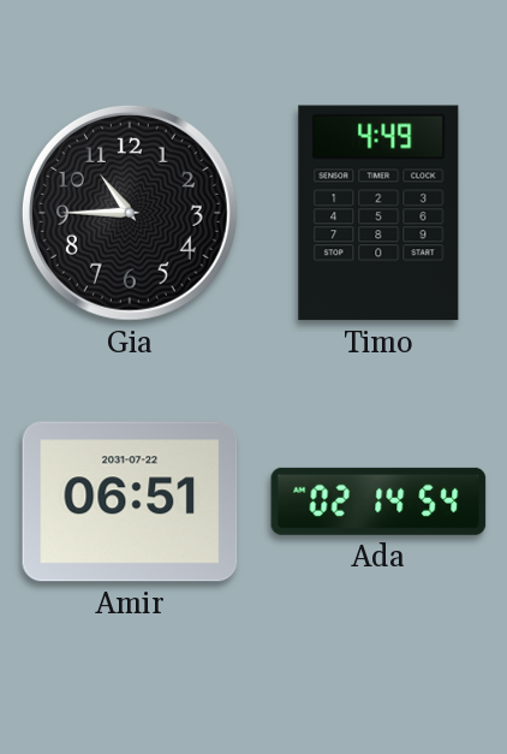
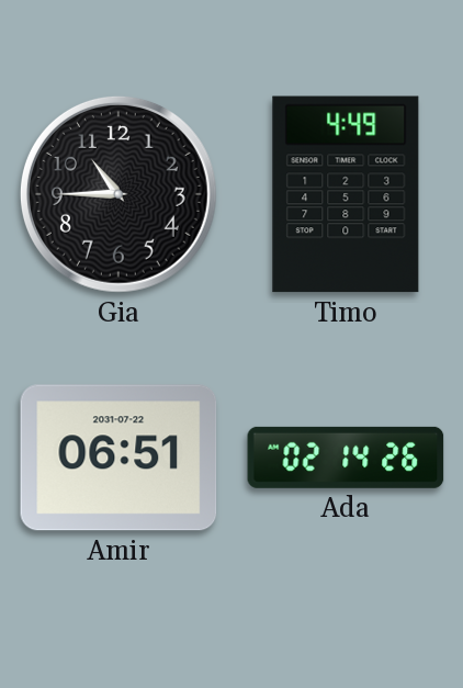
Ada: 02:14:54 -> 02:14:26 (346, 458)
